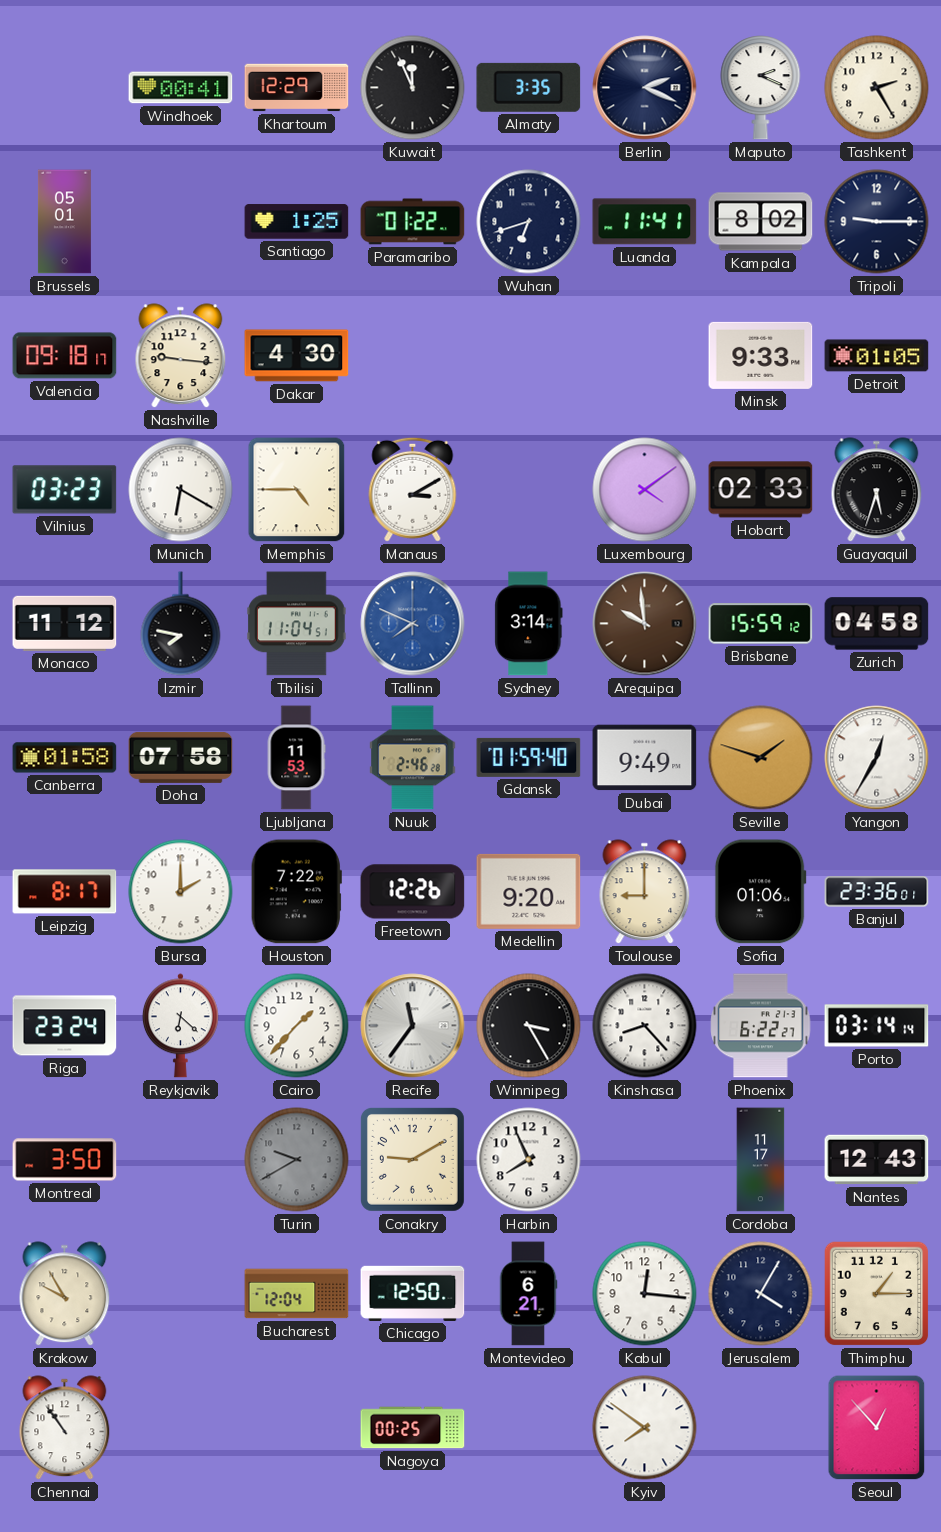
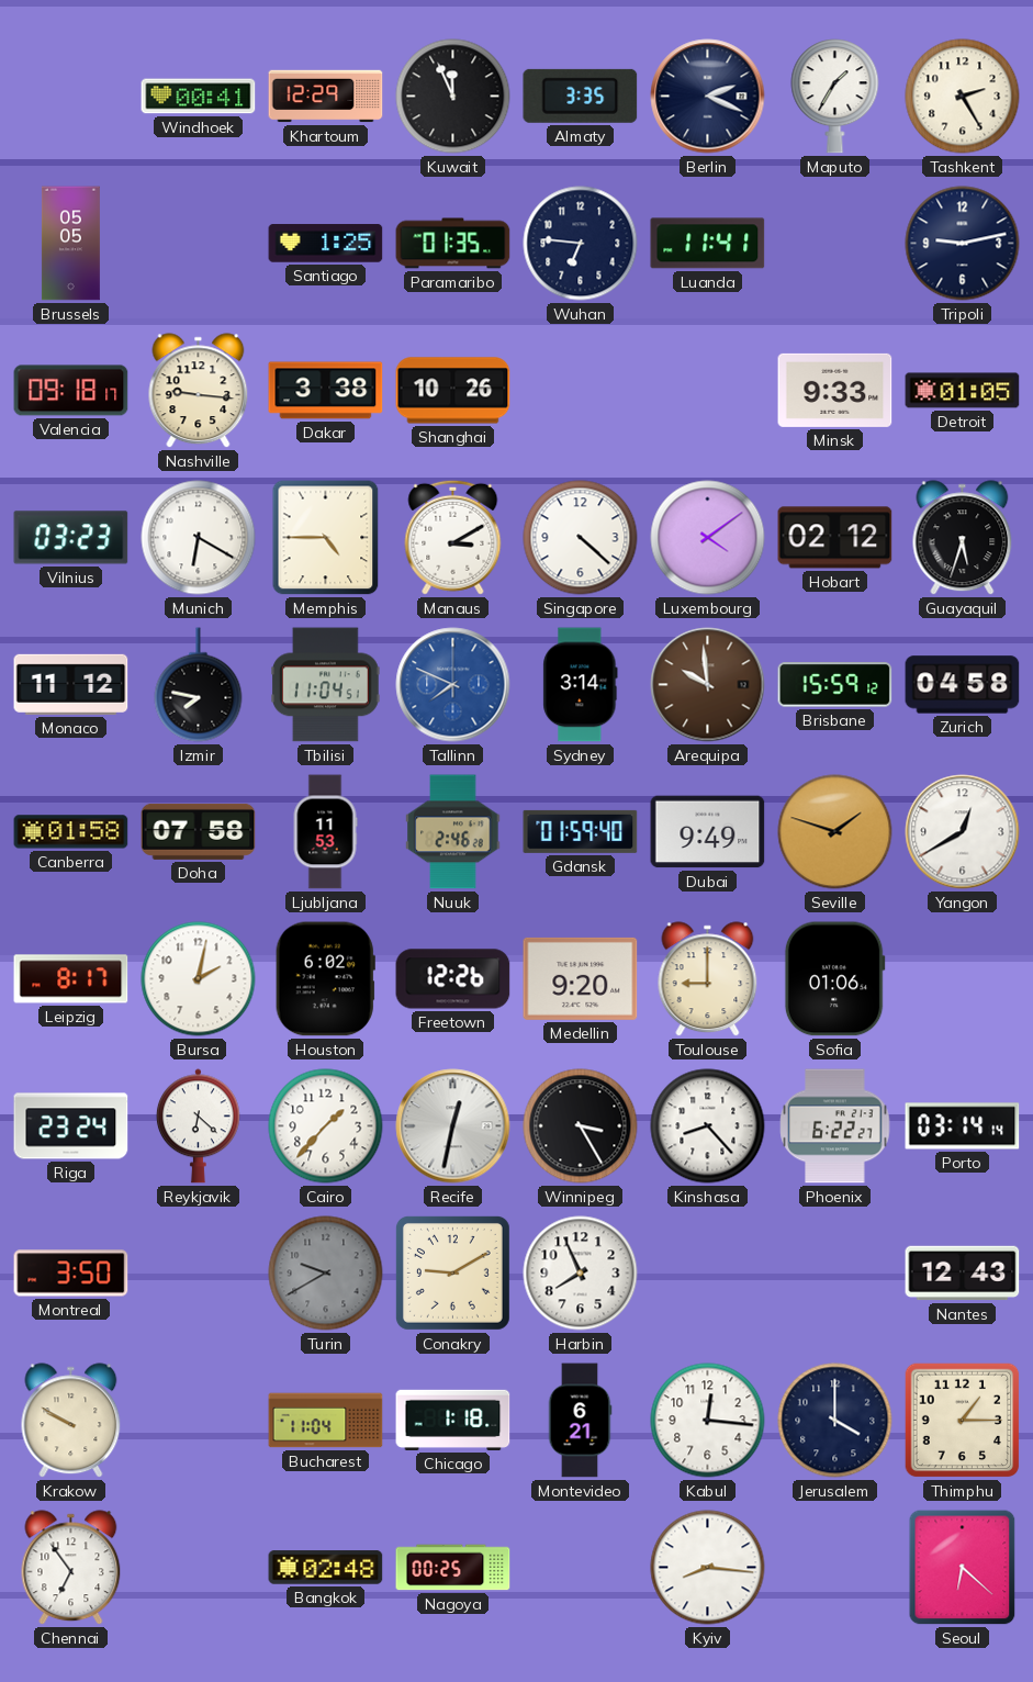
Maputo: 2:19 -> 1:35 (835, 97)
Brussels: 05:01 -> 05:05 (70, 244)
Paramaribo: 01:22 -> 01:35 (453, 244)
Wuhan: 6:42 -> 6:46 (581, 244)
Kampala: 8:02 -> none (761, 222)
Tripoli: 9:15 -> 9:13 (963, 244)
Dakar: 4:30 -> 3:38 (326, 391)
Shanghai: none -> 10:26 (453, 391)
Singapore: none -> 4:22 (581, 538)
Hobart: 02:33 -> 02:12 (835, 538)
Yangon: 12:35 -> 12:40 (963, 832)
Bursa: 2:00 -> 2:02 (199, 979)
Houston: 7:22 -> 6:02 (325, 979)
Banjul: 23:36 -> none (877, 892)
Recife: 11:36 -> 12:32 (453, 1126)
Cordoba: 11:17 -> none (761, 1160)
Krakow: 9:55 -> 9:50 (71, 1421)
Bucharest: 12:04 -> 11:04 (326, 1421)
Chicago: 12:50 -> 1:18 (453, 1420)
Jerusalem: 4:05 -> 4:00 (835, 1421)
Chennai: 10:54 -> 6:54 (71, 1568)
Bangkok: none -> 02:48 (326, 1568)
Kyiv: 7:51 -> 8:16 (708, 1568)
Seoul: 12:53 -> 6:22 (963, 1568)
